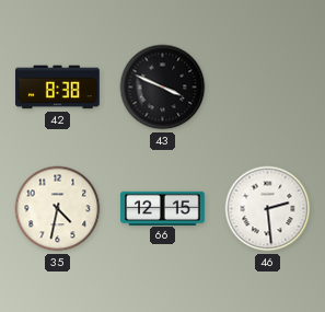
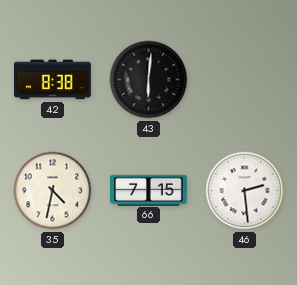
43: 3:49 -> 6:01 (149, 80)
66: 12:15 -> 7:15 (149, 190)
